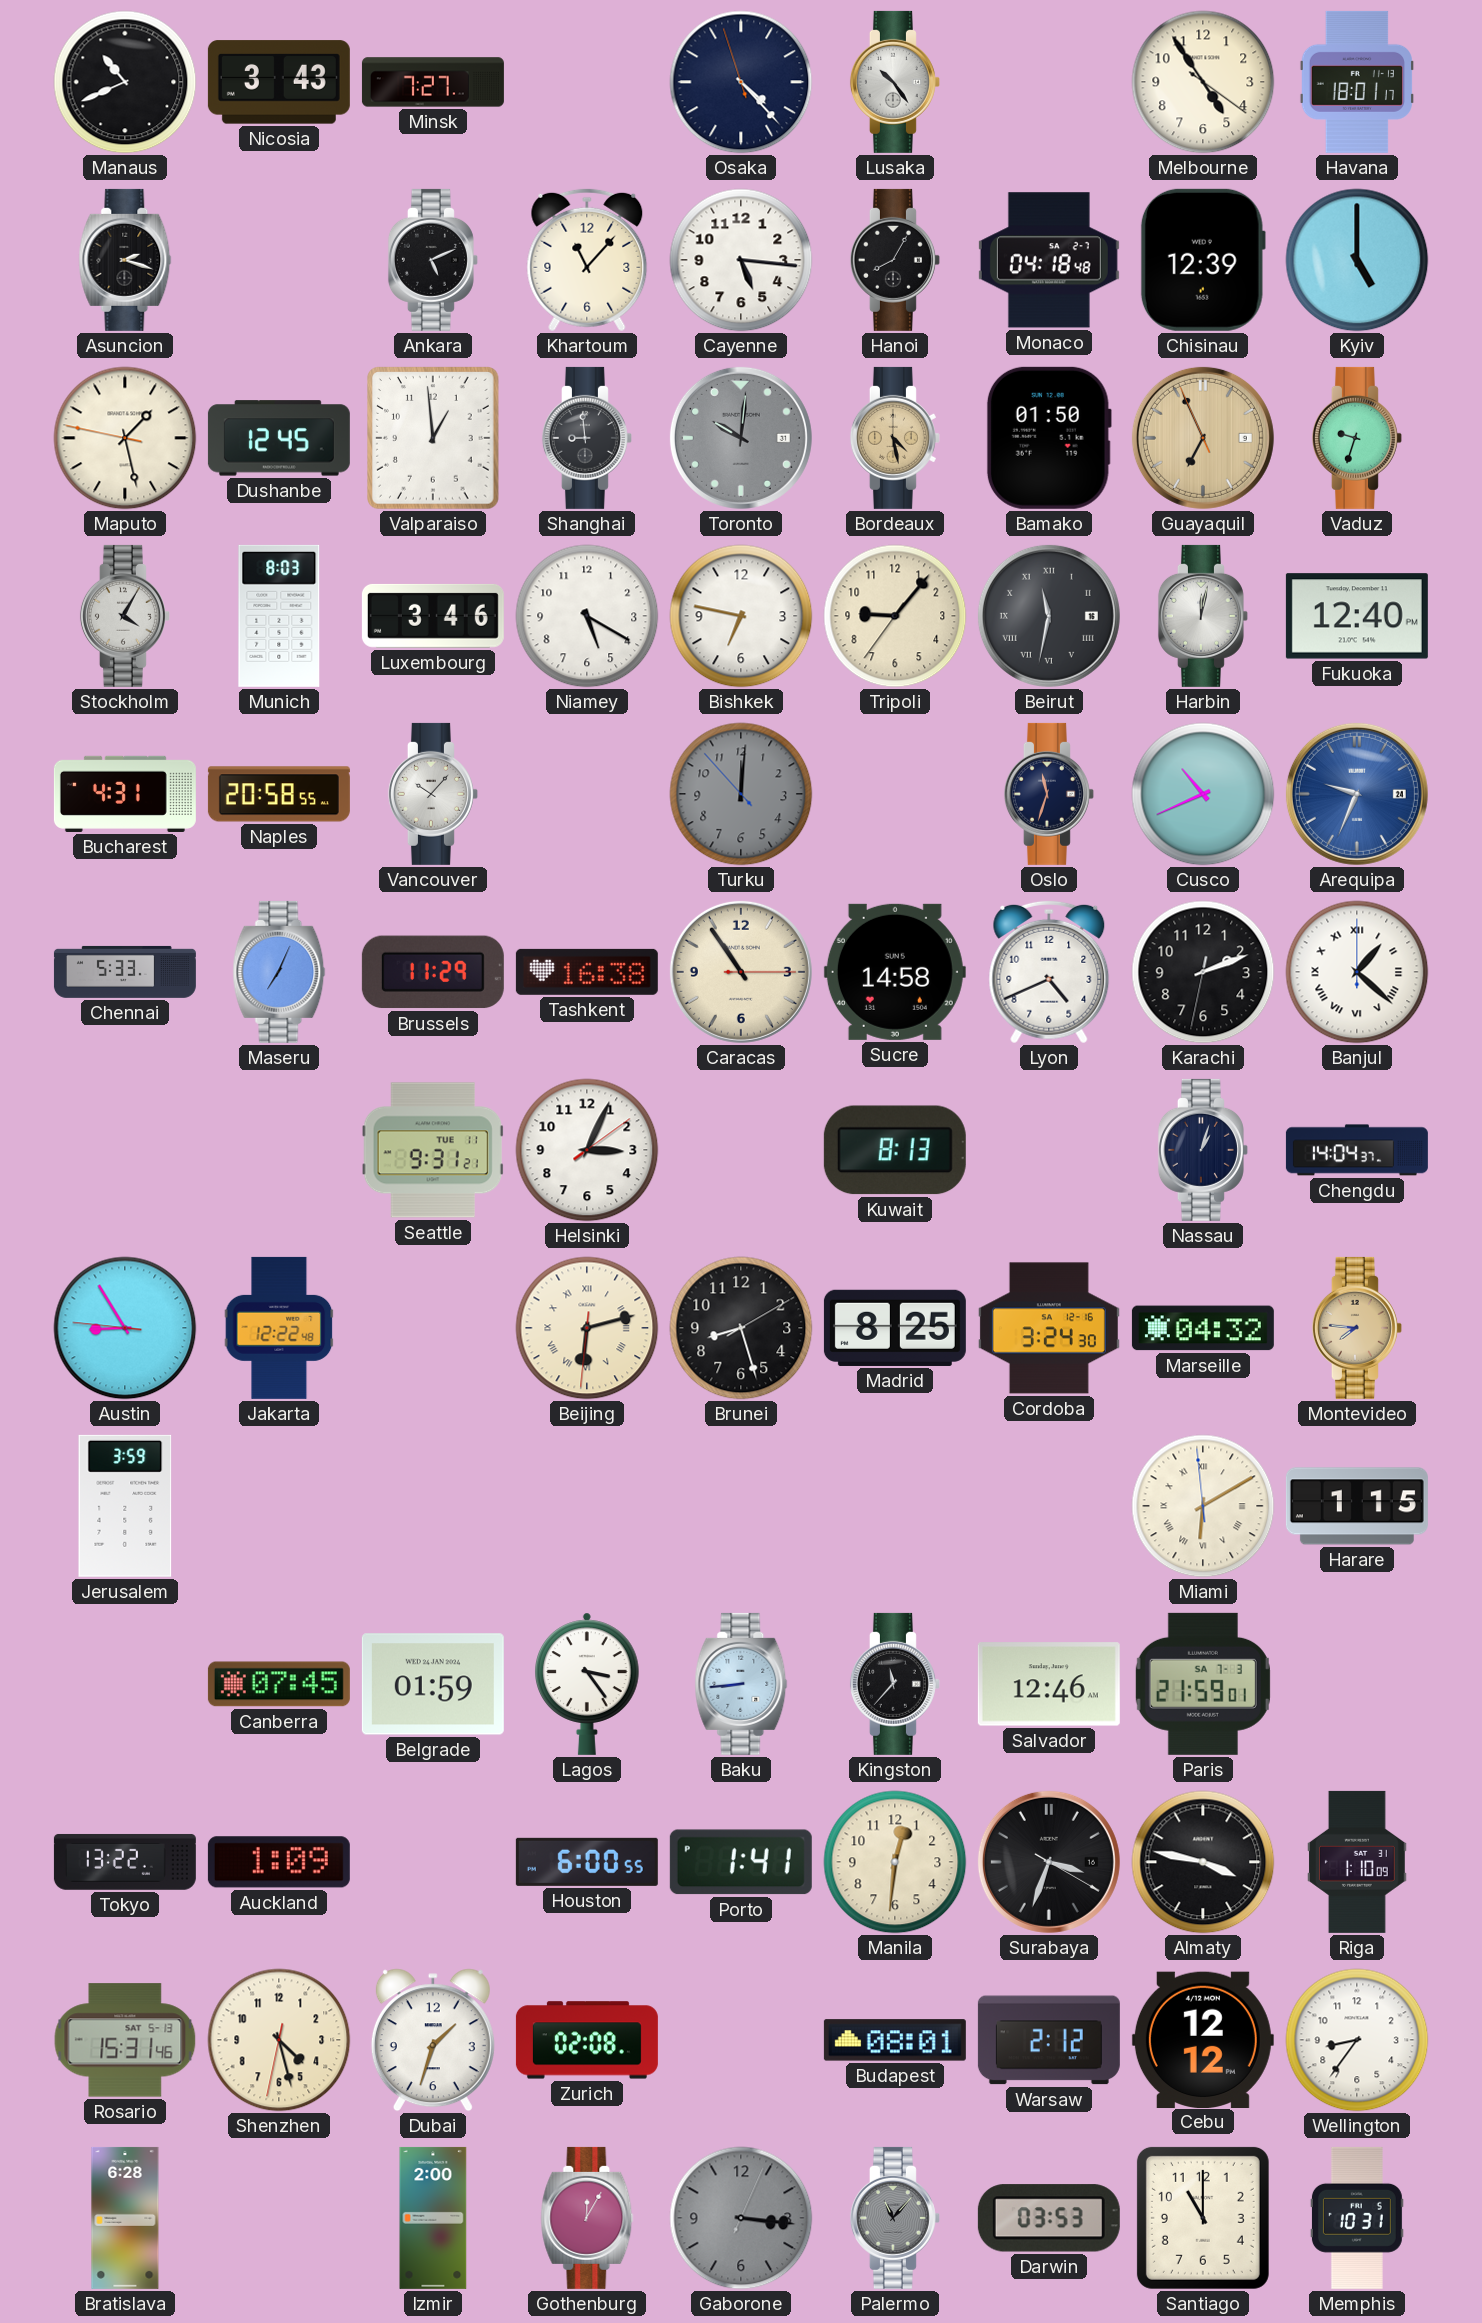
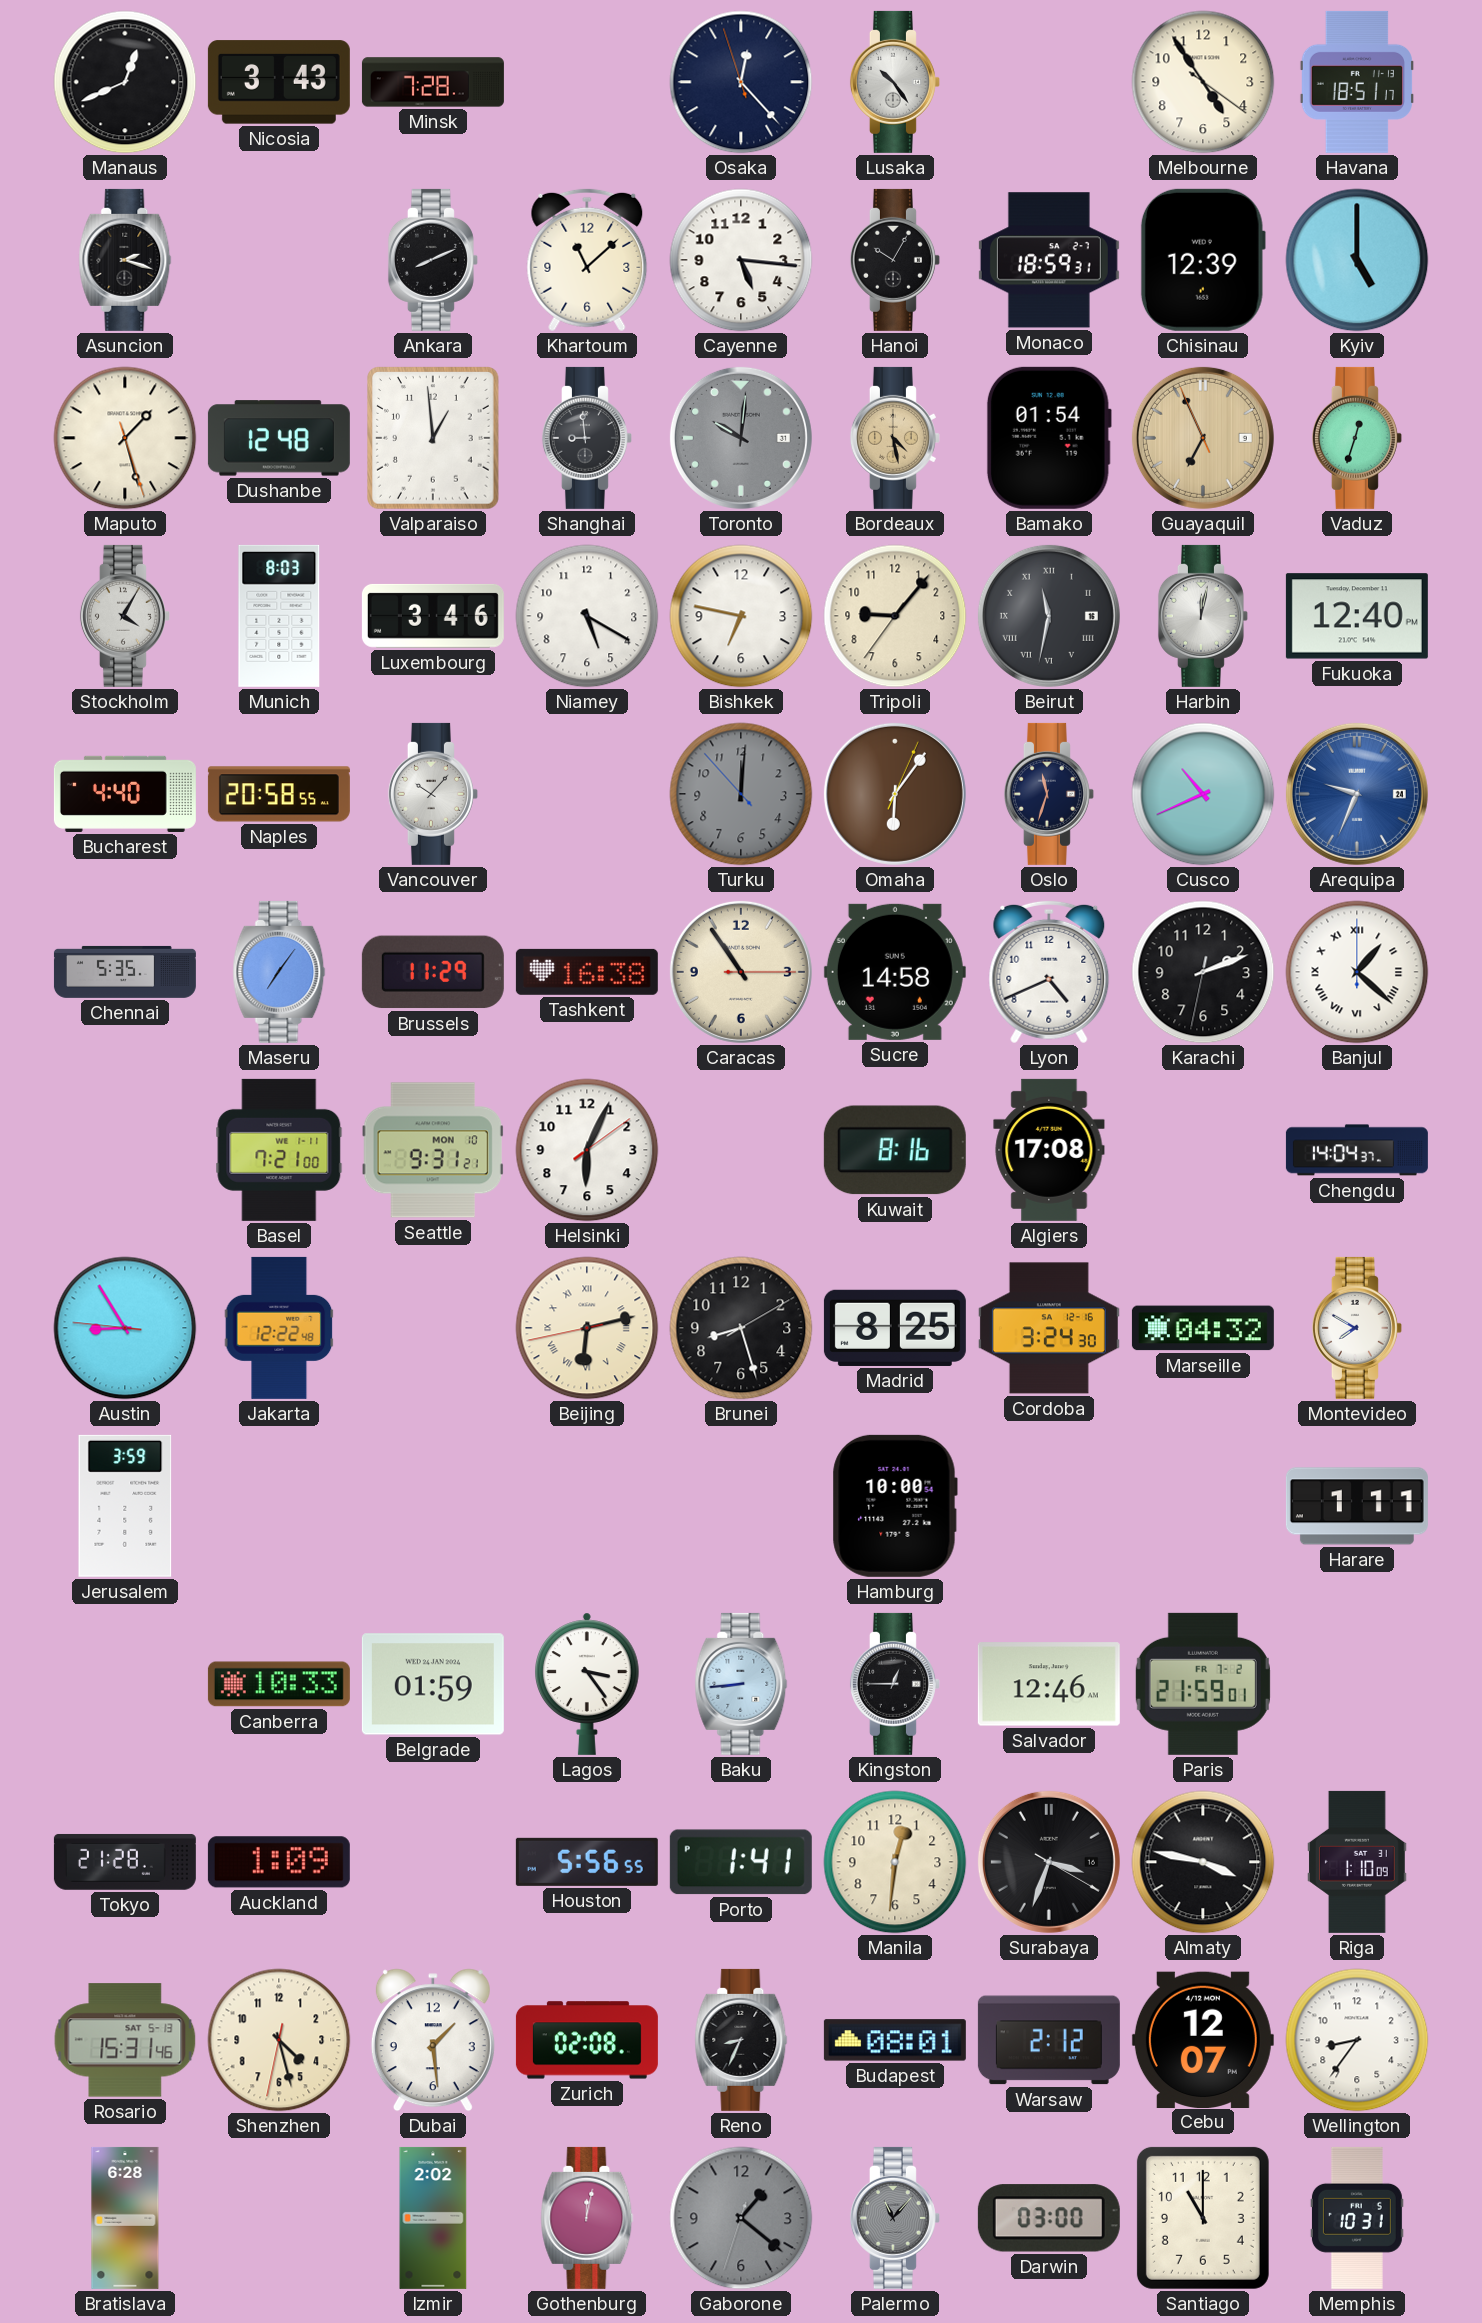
Manaus: 10:41 -> 12:41 (125, 82)
Minsk: 7:27 -> 7:28 (433, 82)
Osaka: 4:22 -> 12:22 (741, 82)
Havana: 18:01 -> 18:51 (1357, 82)
Ankara: 5:11 -> 8:11 (433, 260)
Khartoum: 11:07 -> 11:08 (587, 260)
Hanoi: 8:05 -> 10:05 (895, 260)
Monaco: 04:18 -> 18:59 (1049, 260)
Maputo: 1:27:47 -> 1:27:27 (125, 438)
Dushanbe: 12:45 -> 12:48 (279, 438)
Bamako: 01:50 -> 01:54 (1049, 438)
Vaduz: 9:33 -> 12:33 (1357, 438)
Bucharest: 4:31 -> 4:40 (125, 794)
Omaha: none -> 6:06 (895, 794)
Chennai: 5:33 -> 5:35 (125, 972)
Maseru: 7:04 -> 7:06 (279, 972)
Basel: none -> 7:21 (279, 1150)
Seattle date: TUE 11 -> MON 10 (433, 1150)
Helsinki: 3:04 -> 6:04 (587, 1150)
Kuwait: 8:13 -> 8:16 (895, 1150)
Algiers: none -> 17:08 (1049, 1150)
Nassau: 1:03 -> none (1203, 1150)
Beijing: 6:12:31 -> 6:12:43 (587, 1328)
Montevideo: 7:46 -> 7:50 (1357, 1328)
Montevideo dial: champagne -> white (1357, 1328)
Hamburg: none -> 10:00 (895, 1506)
Miami: 6:09 -> none (1203, 1506)
Harare: 1:15 -> 1:11 (1357, 1506)
Canberra: 07:45 -> 10:33 (279, 1684)
Kingston: 11:37 -> 12:45 (895, 1684)
Paris date: SA 7-3 -> FR 7-2 (1203, 1684)
Tokyo: 13:22 -> 21:28 (125, 1862)
Houston: 6:00 -> 5:56 (587, 1862)
Dubai: 1:33 -> 1:29 (433, 2040)
Reno: none -> 8:34 (741, 2040)
Cebu: 12:12 -> 12:07 (1203, 2039)
Izmir: 2:00 -> 2:02 (433, 2218)
Gothenburg: 12:05 -> 12:02 (587, 2218)
Gaborone: 3:16 -> 1:21 (741, 2218)
Darwin: 03:53 -> 03:00 (1049, 2218)
